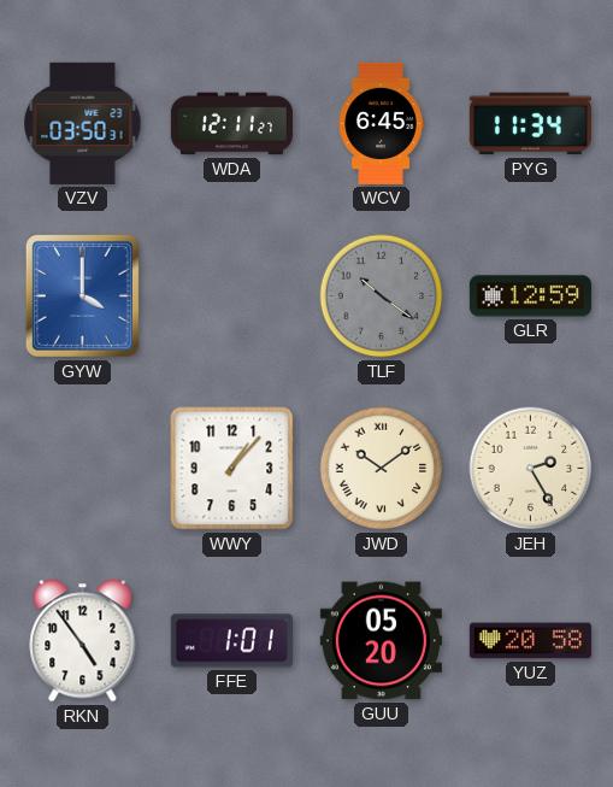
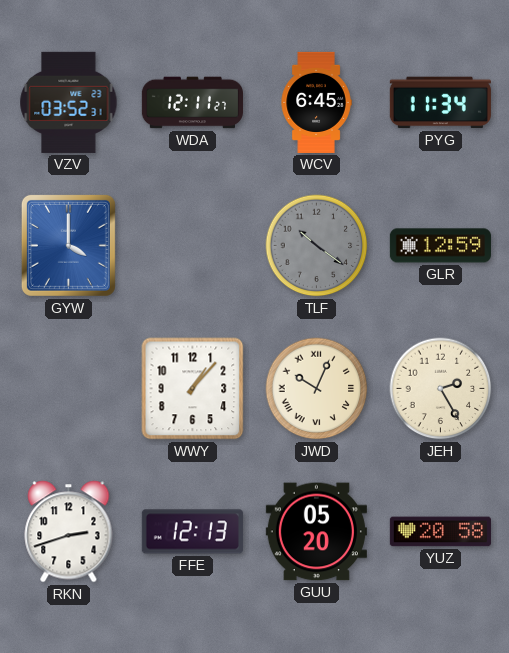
VZV: 03:50 -> 03:52 (69, 102)
JWD: 10:09 -> 10:04 (317, 389)
RKN: 4:54 -> 2:42 (69, 532)
FFE: 1:01 -> 12:13 (192, 532)
